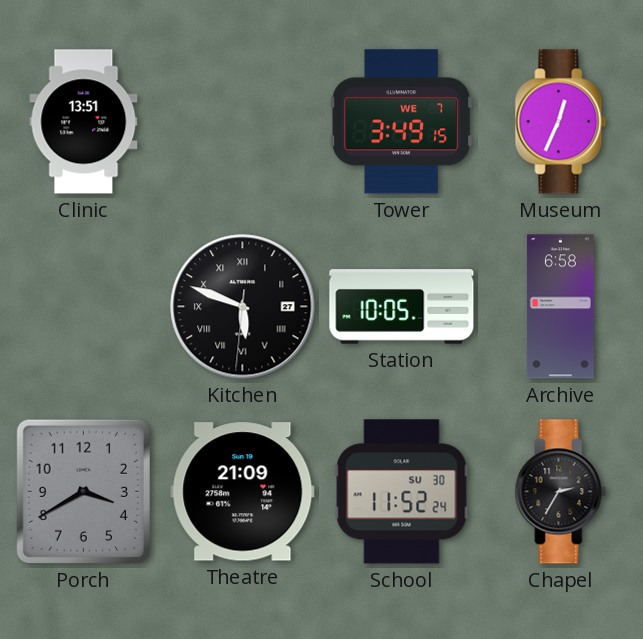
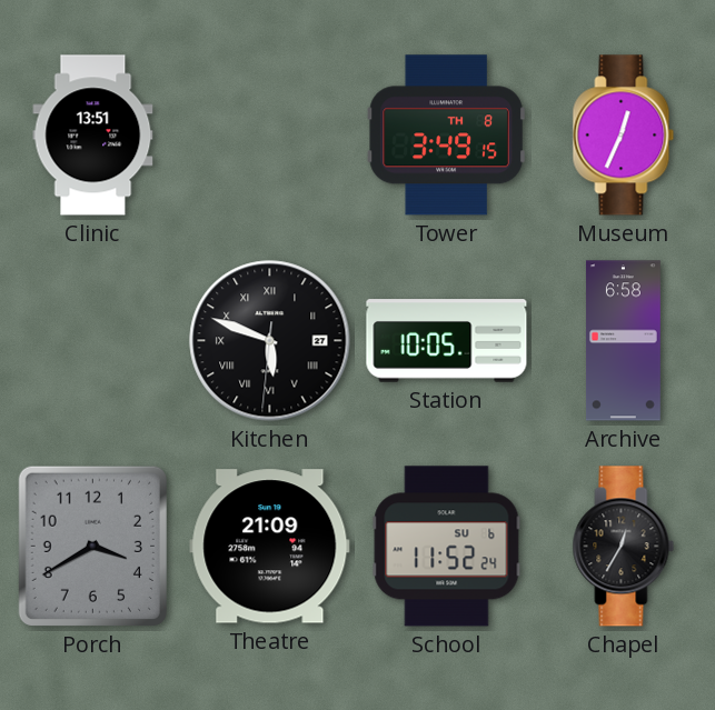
Tower date: WE 7 -> TH 8 (446, 136)
School date: SU 30 -> SU 6 (447, 547)
Chapel: 2:35 -> 12:35 (624, 547)
